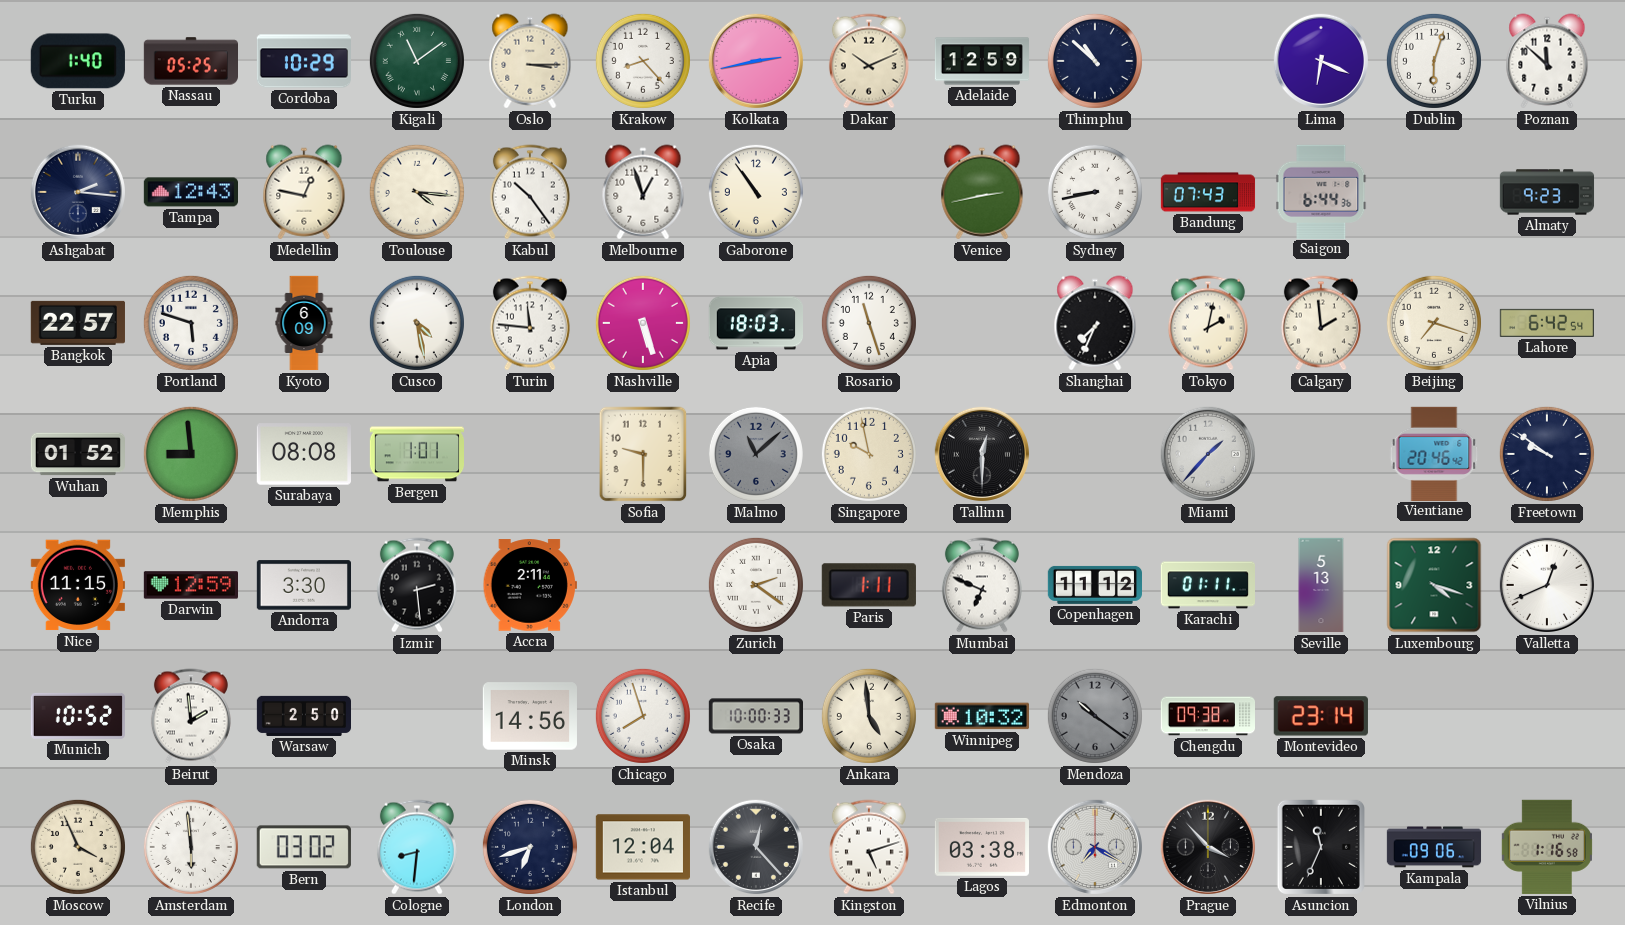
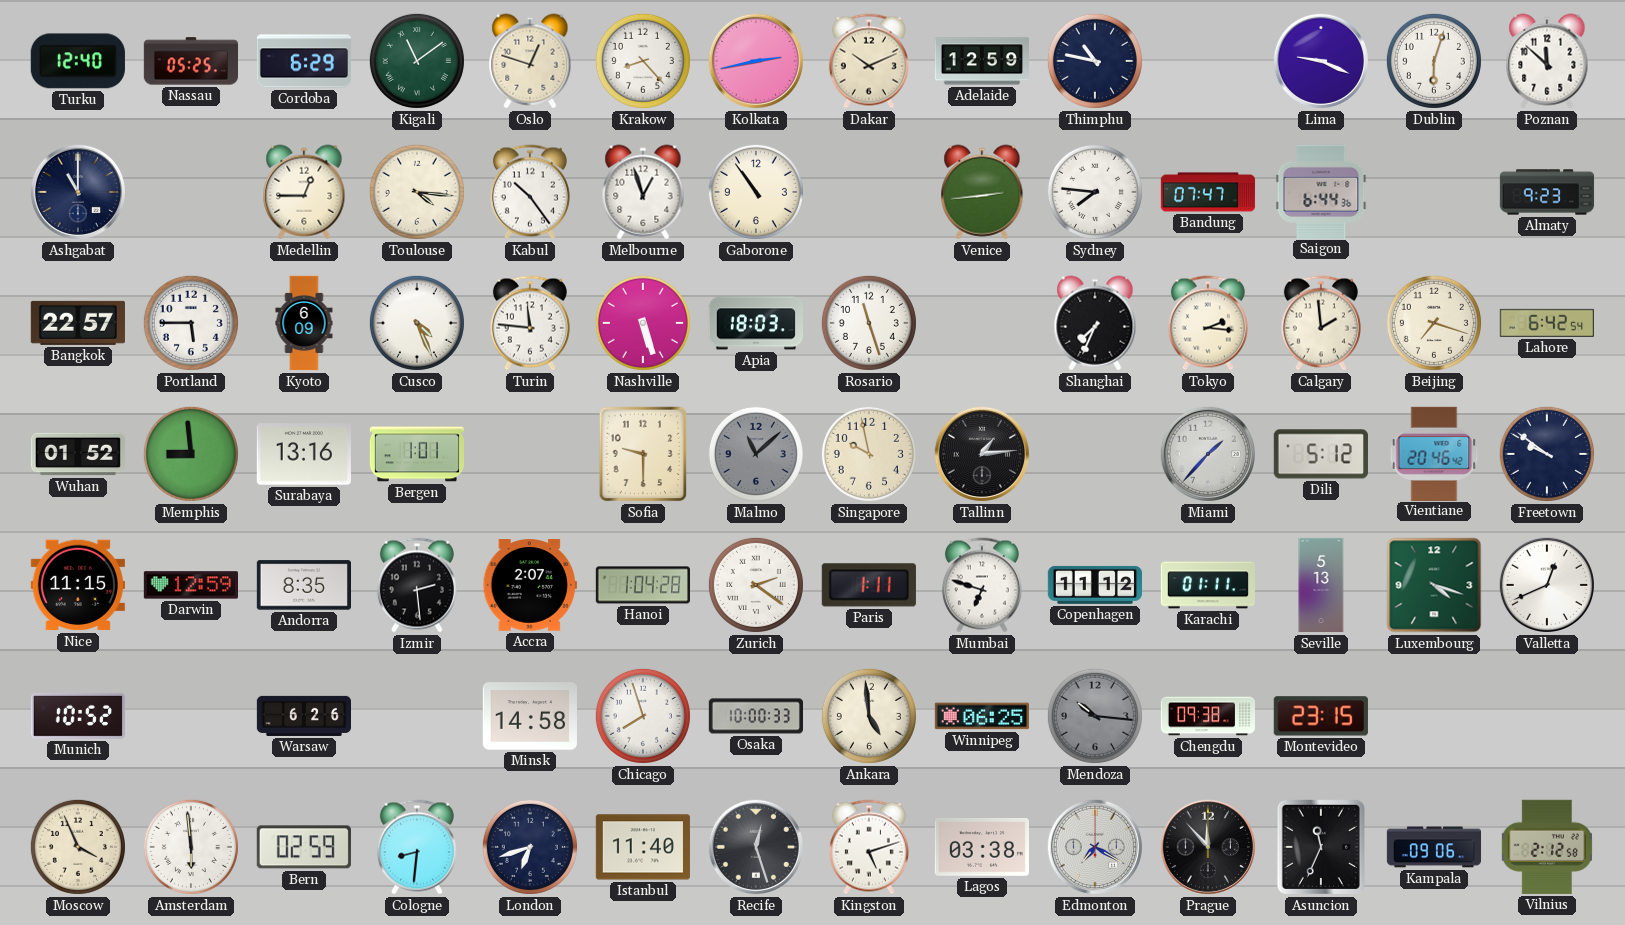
Turku: 1:40 -> 12:40 (78, 61)
Cordoba: 10:29 -> 6:29 (303, 61)
Oslo: 3:15 -> 12:48 (530, 61)
Thimphu: 10:52 -> 10:47 (1095, 61)
Lima: 6:19 -> 9:19 (1321, 61)
Ashgabat: 2:16 -> 11:00 (78, 192)
Tampa: 12:43 -> none (190, 192)
Medellin: 12:47 -> 12:45 (304, 192)
Venice: 2:43 -> 2:44 (982, 192)
Sydney: 8:43 -> 7:46 (1095, 192)
Bandung: 07:43 -> 07:47 (1208, 192)
Portland: 5:48 -> 5:45 (191, 323)
Cusco: 4:28 -> 4:26 (417, 323)
Tokyo: 2:02 -> 2:16 (1208, 323)
Surabaya: 08:08 -> 13:16 (304, 454)
Tallinn: 12:30 -> 1:14 (982, 454)
Dili: none -> 5:12 (1321, 454)
Andorra: 3:30 -> 8:35 (303, 585)
Accra: 2:11 -> 2:07 (530, 585)
Hanoi: none -> 1:04 (642, 585)
Mumbai: 6:49 -> 6:48 (982, 585)
Beirut: 1:59 -> none (191, 716)
Warsaw: 2:50 -> 6:26 (304, 716)
Minsk: 14:56 -> 14:58 (530, 716)
Winnipeg: 10:32 -> 06:25 (981, 716)
Mendoza: 10:21 -> 10:16 (1095, 716)
Montevideo: 23:14 -> 23:15 (1321, 716)
Bern: 03:02 -> 02:59 (304, 847)
Istanbul: 12:04 -> 11:40 (642, 847)
Recife: 12:23 -> 12:27 (756, 847)
Prague: 3:53 -> 11:53 (1208, 847)
Vilnius: 1:16 -> 2:12 (1547, 847)
